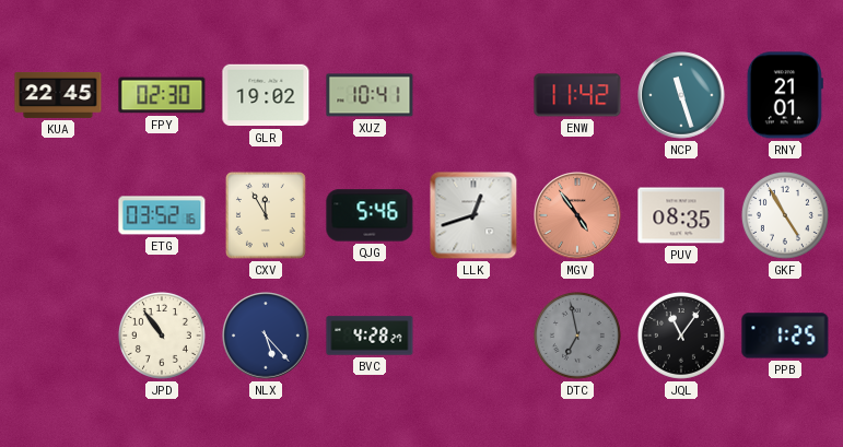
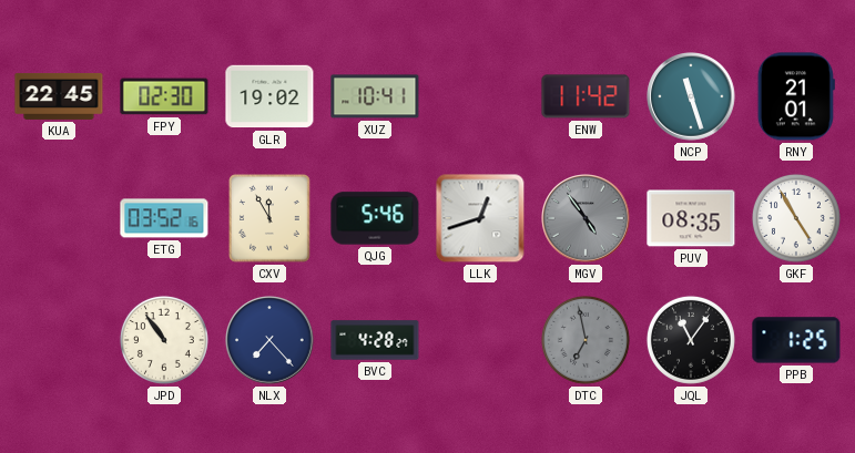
MGV dial: salmon -> grey (586, 218)
NLX: 5:23 -> 7:23 (269, 340)
